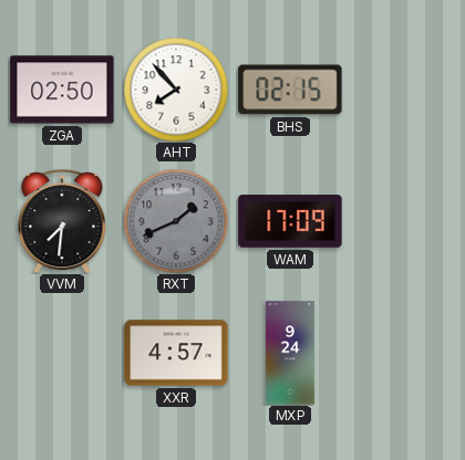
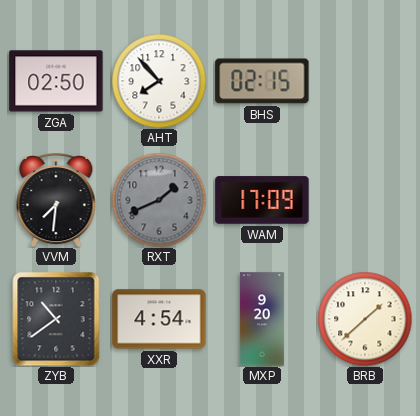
ZYB: none -> 10:39 (56, 319)
XXR: 4:57 -> 4:54 (159, 319)
MXP: 9:24 -> 9:20 (262, 319)
BRB: none -> 1:38 (365, 319)
